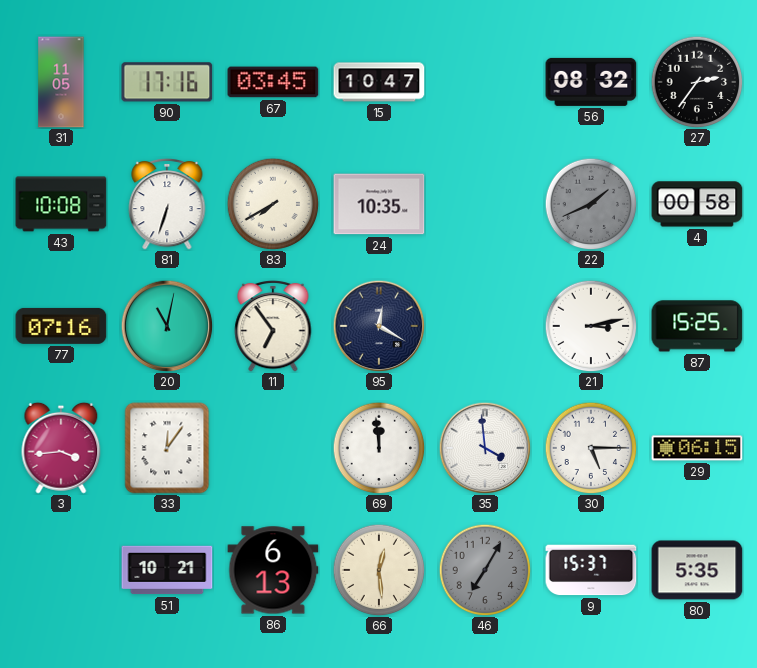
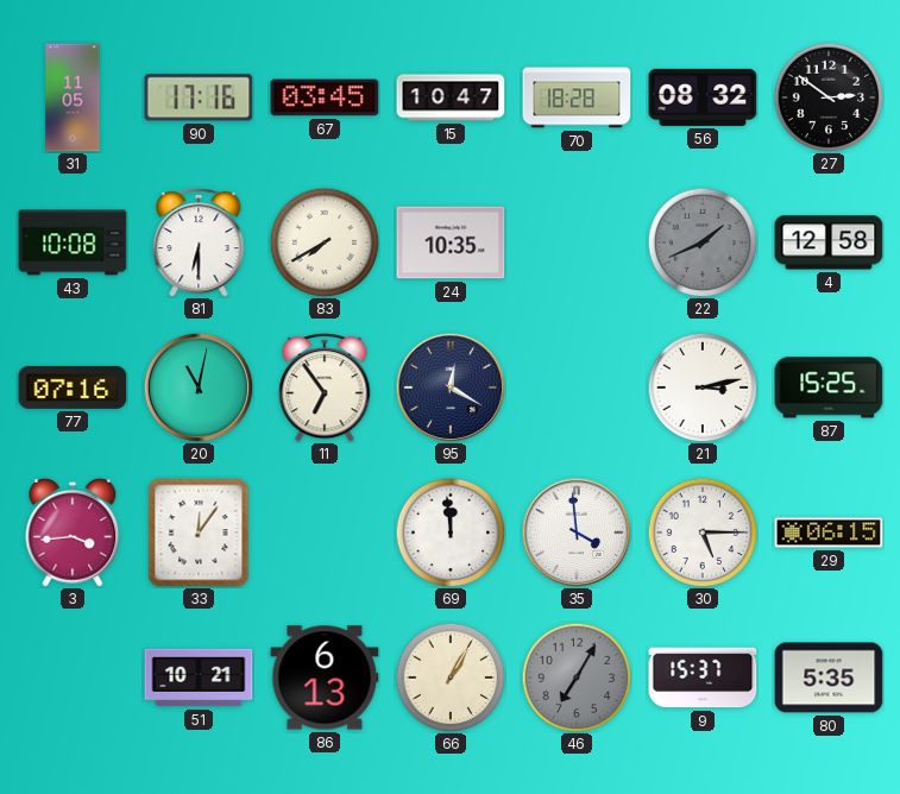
70: none -> 18:28 (577, 97)
27: 2:36 -> 2:51 (829, 97)
81: 6:33 -> 6:30 (199, 242)
4: 00:58 -> 12:58 (829, 242)
66: 12:29 -> 1:05 (451, 678)
